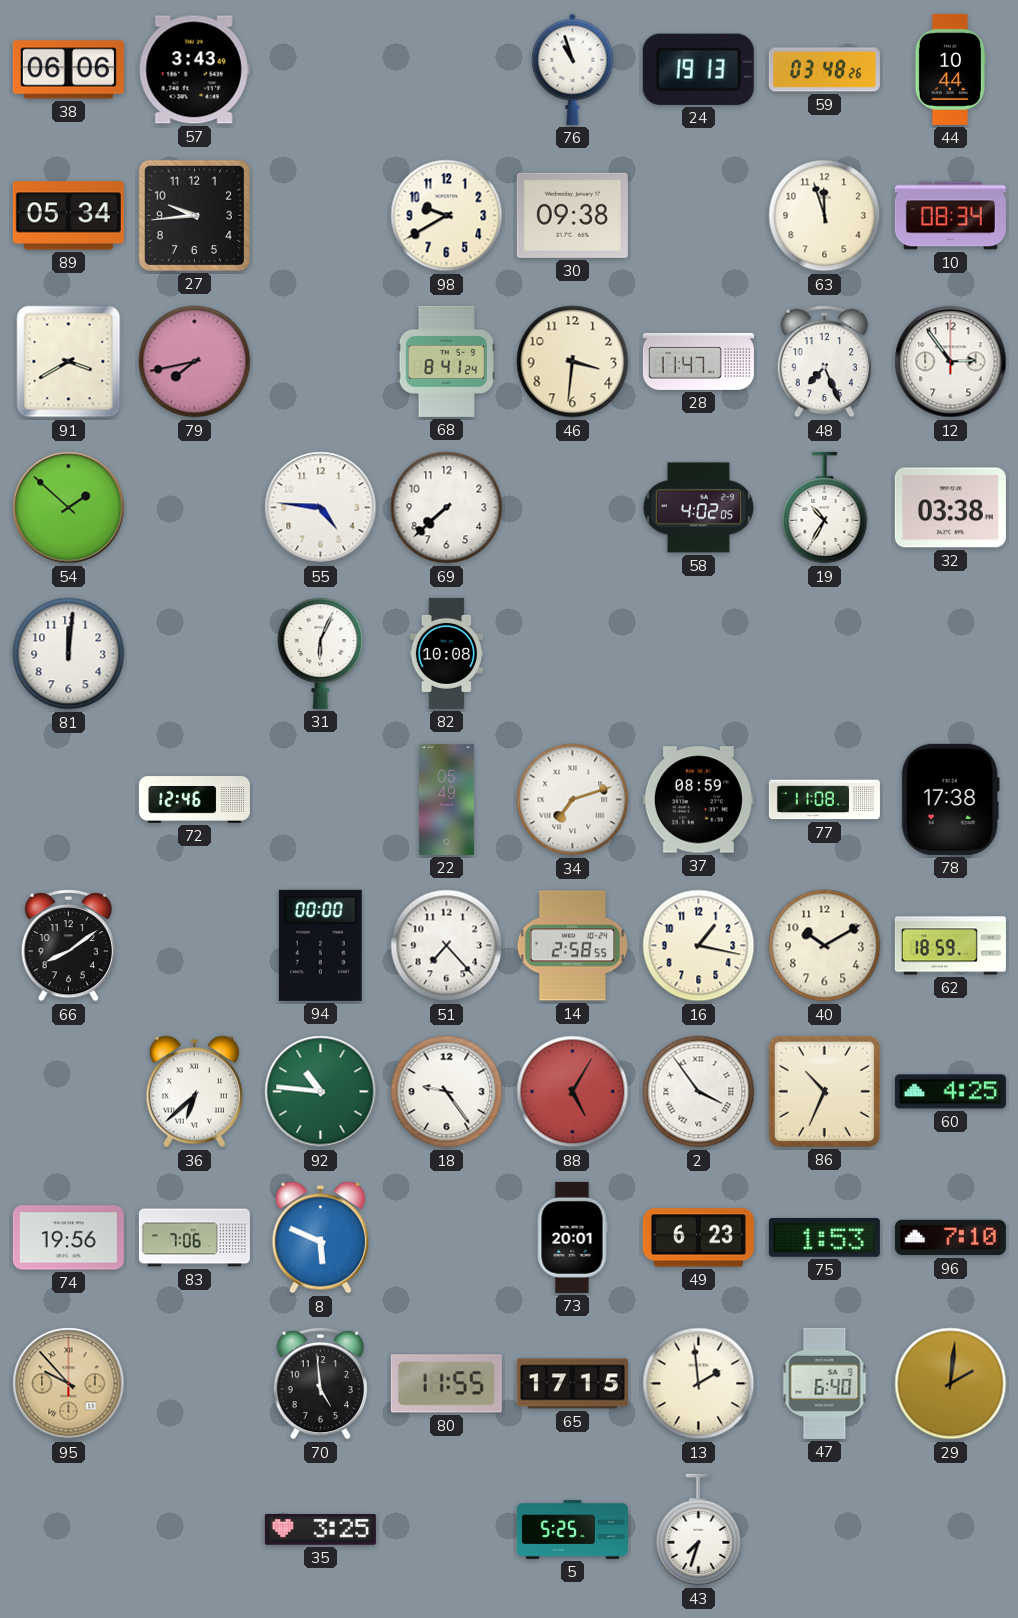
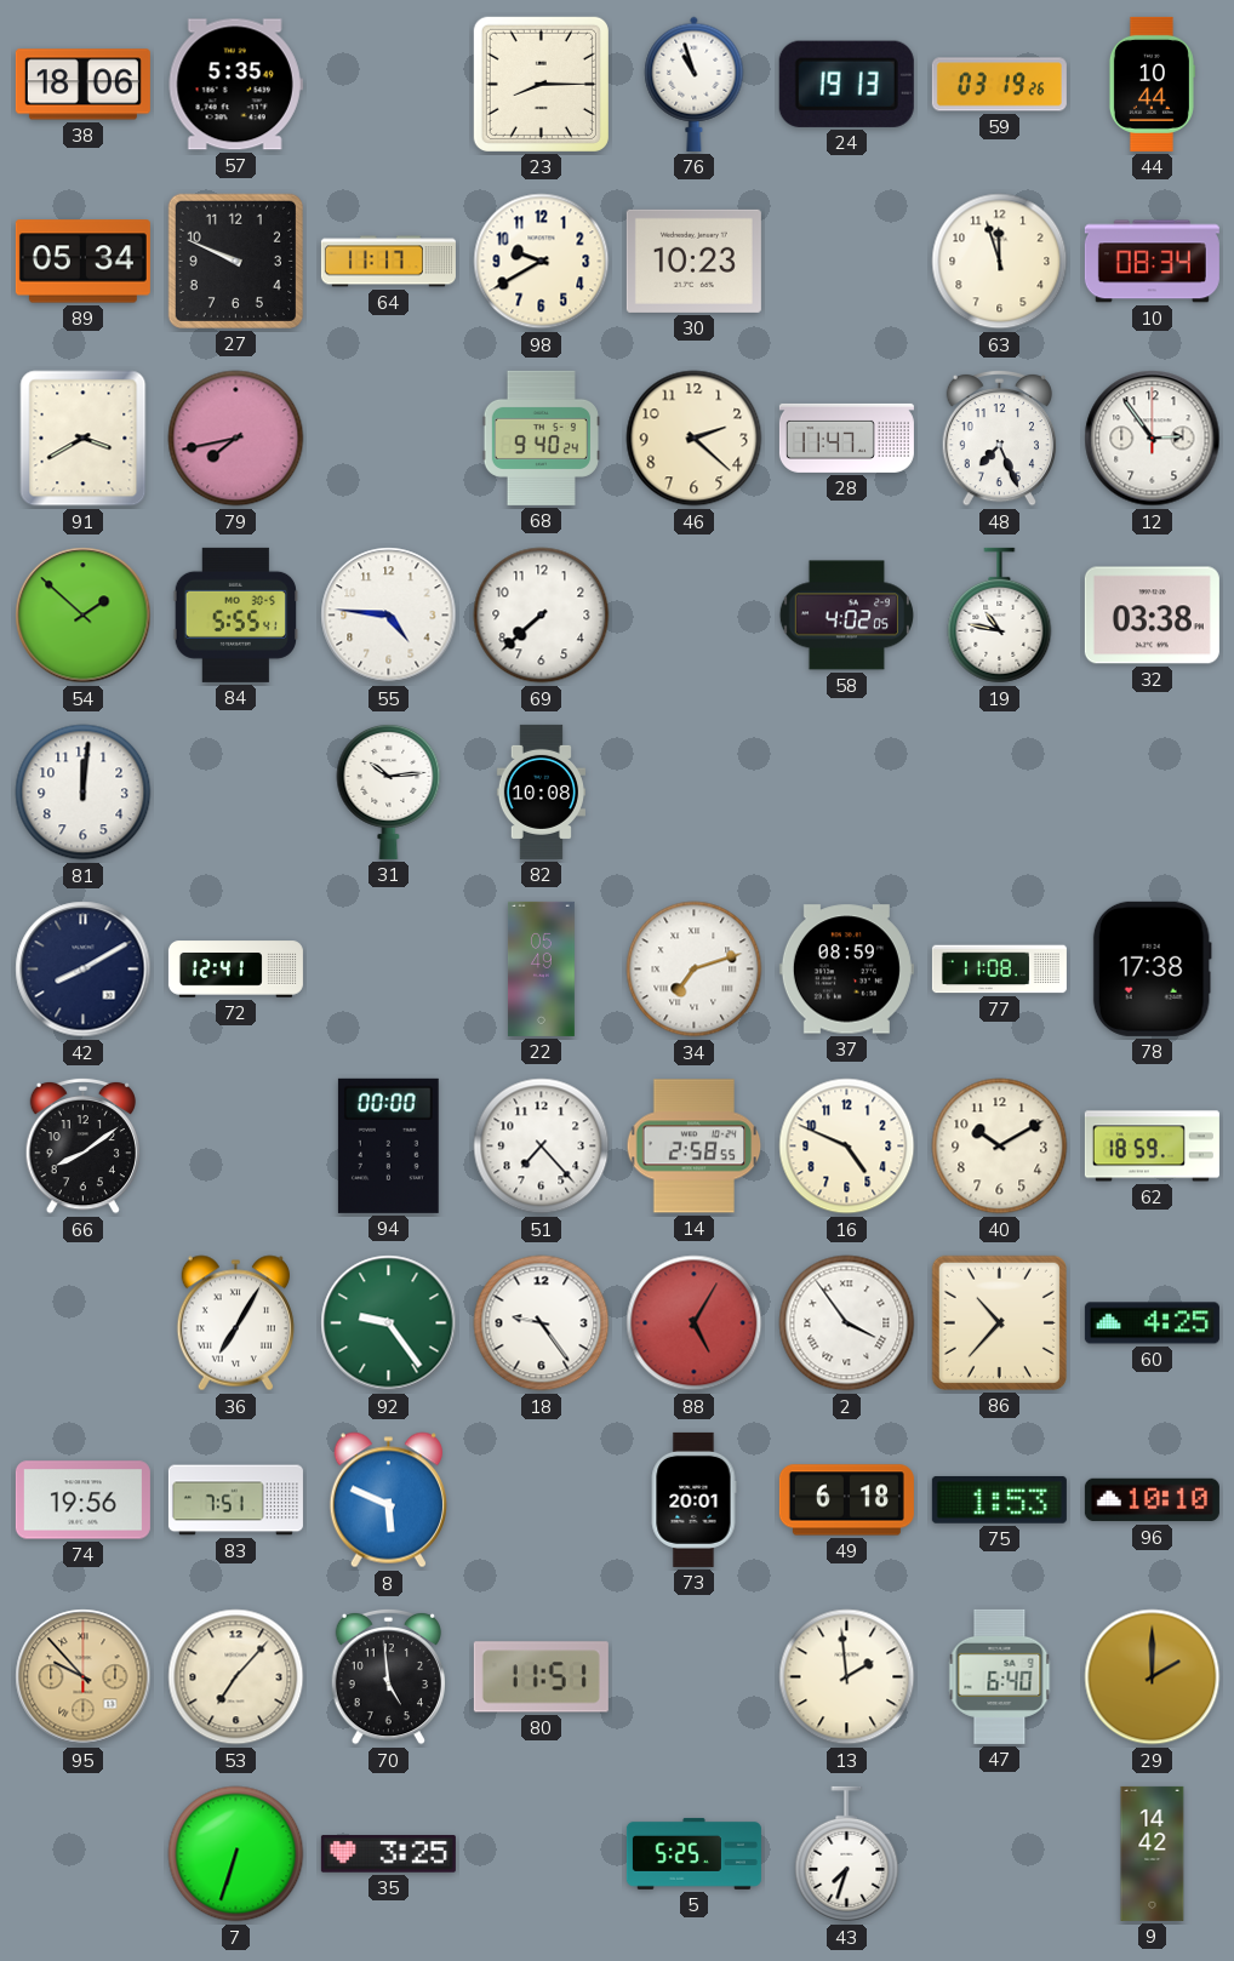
38: 06:06 -> 18:06 (82, 85)
57: 3:43 -> 5:35 (235, 85)
23: none -> 8:15 (541, 84)
59: 03:48 -> 03:19 (999, 85)
27: 9:44 -> 9:49 (235, 261)
64: none -> 11:17 (388, 262)
30: 09:38 -> 10:23 (693, 261)
68: 8:41 -> 9:40 (541, 438)
46: 3:31 -> 2:22 (695, 439)
84: none -> 5:55 (235, 614)
19: 10:35 -> 10:47 (1000, 616)
31: 6:04 -> 10:14 (389, 791)
42: none -> 8:10 (84, 970)
72: 12:46 -> 12:41 (235, 970)
16: 1:17 -> 4:49 (847, 1147)
36: 6:38 -> 7:05 (235, 1323)
92: 10:46 -> 9:24 (389, 1323)
86: 10:34 -> 10:37 (999, 1322)
83: 7:06 -> 7:51 (235, 1500)
49: 6:23 -> 6:18 (846, 1500)
96: 7:10 -> 10:10 (1152, 1500)
53: none -> 7:07 (236, 1677)
80: 11:55 -> 11:51 (541, 1677)
65: 17:15 -> none (572, 1384)
29: 2:01 -> 2:00 (1153, 1677)
7: none -> 6:33 (236, 1854)
9: none -> 14:42 (1153, 1853)
